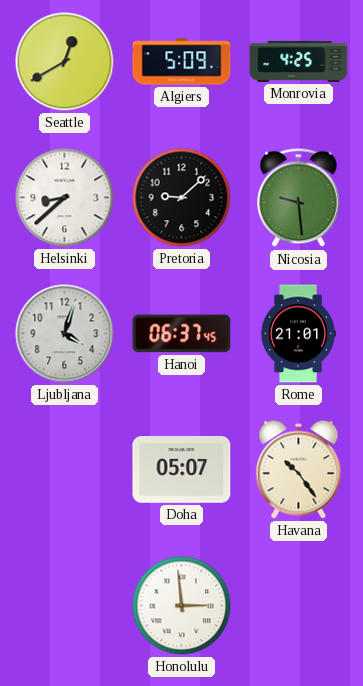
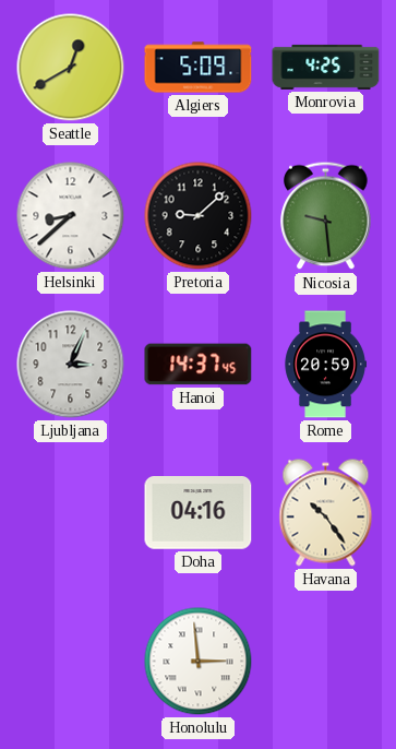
Ljubljana: 4:03 -> 3:04 (71, 365)
Hanoi: 06:37 -> 14:37 (199, 365)
Rome: 21:01 -> 20:59 (325, 365)
Doha: 05:07 -> 04:16 (199, 513)
